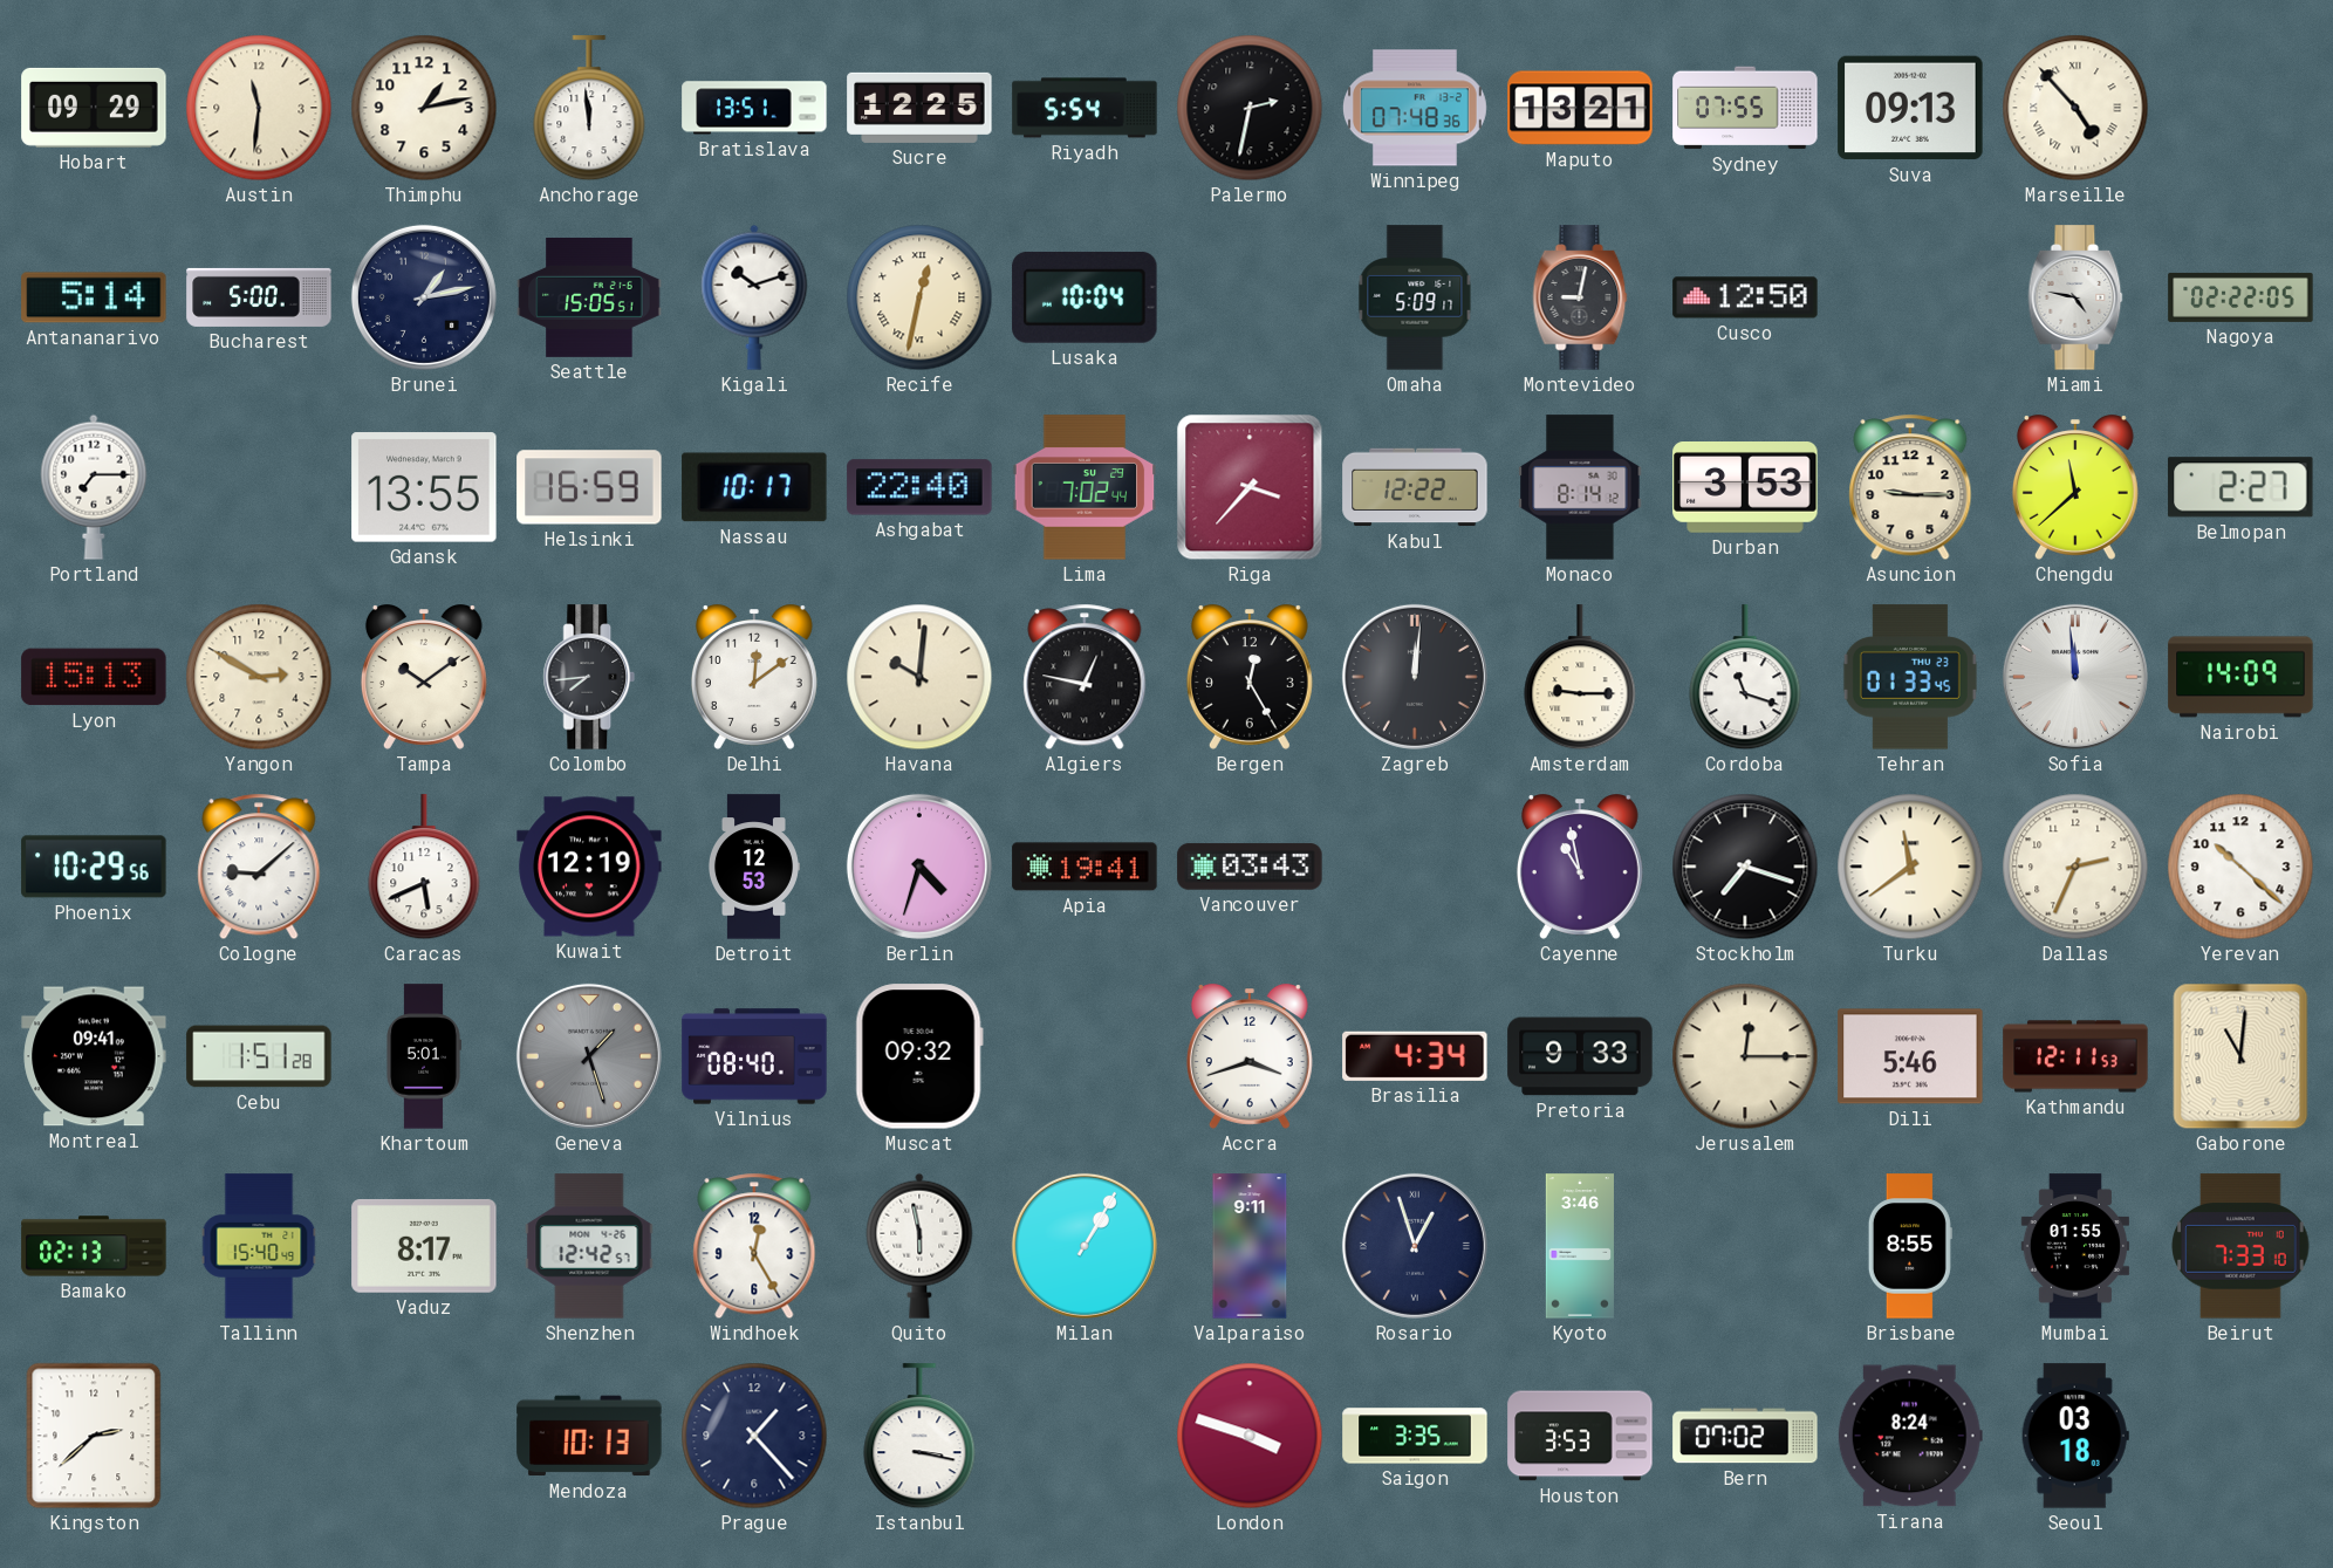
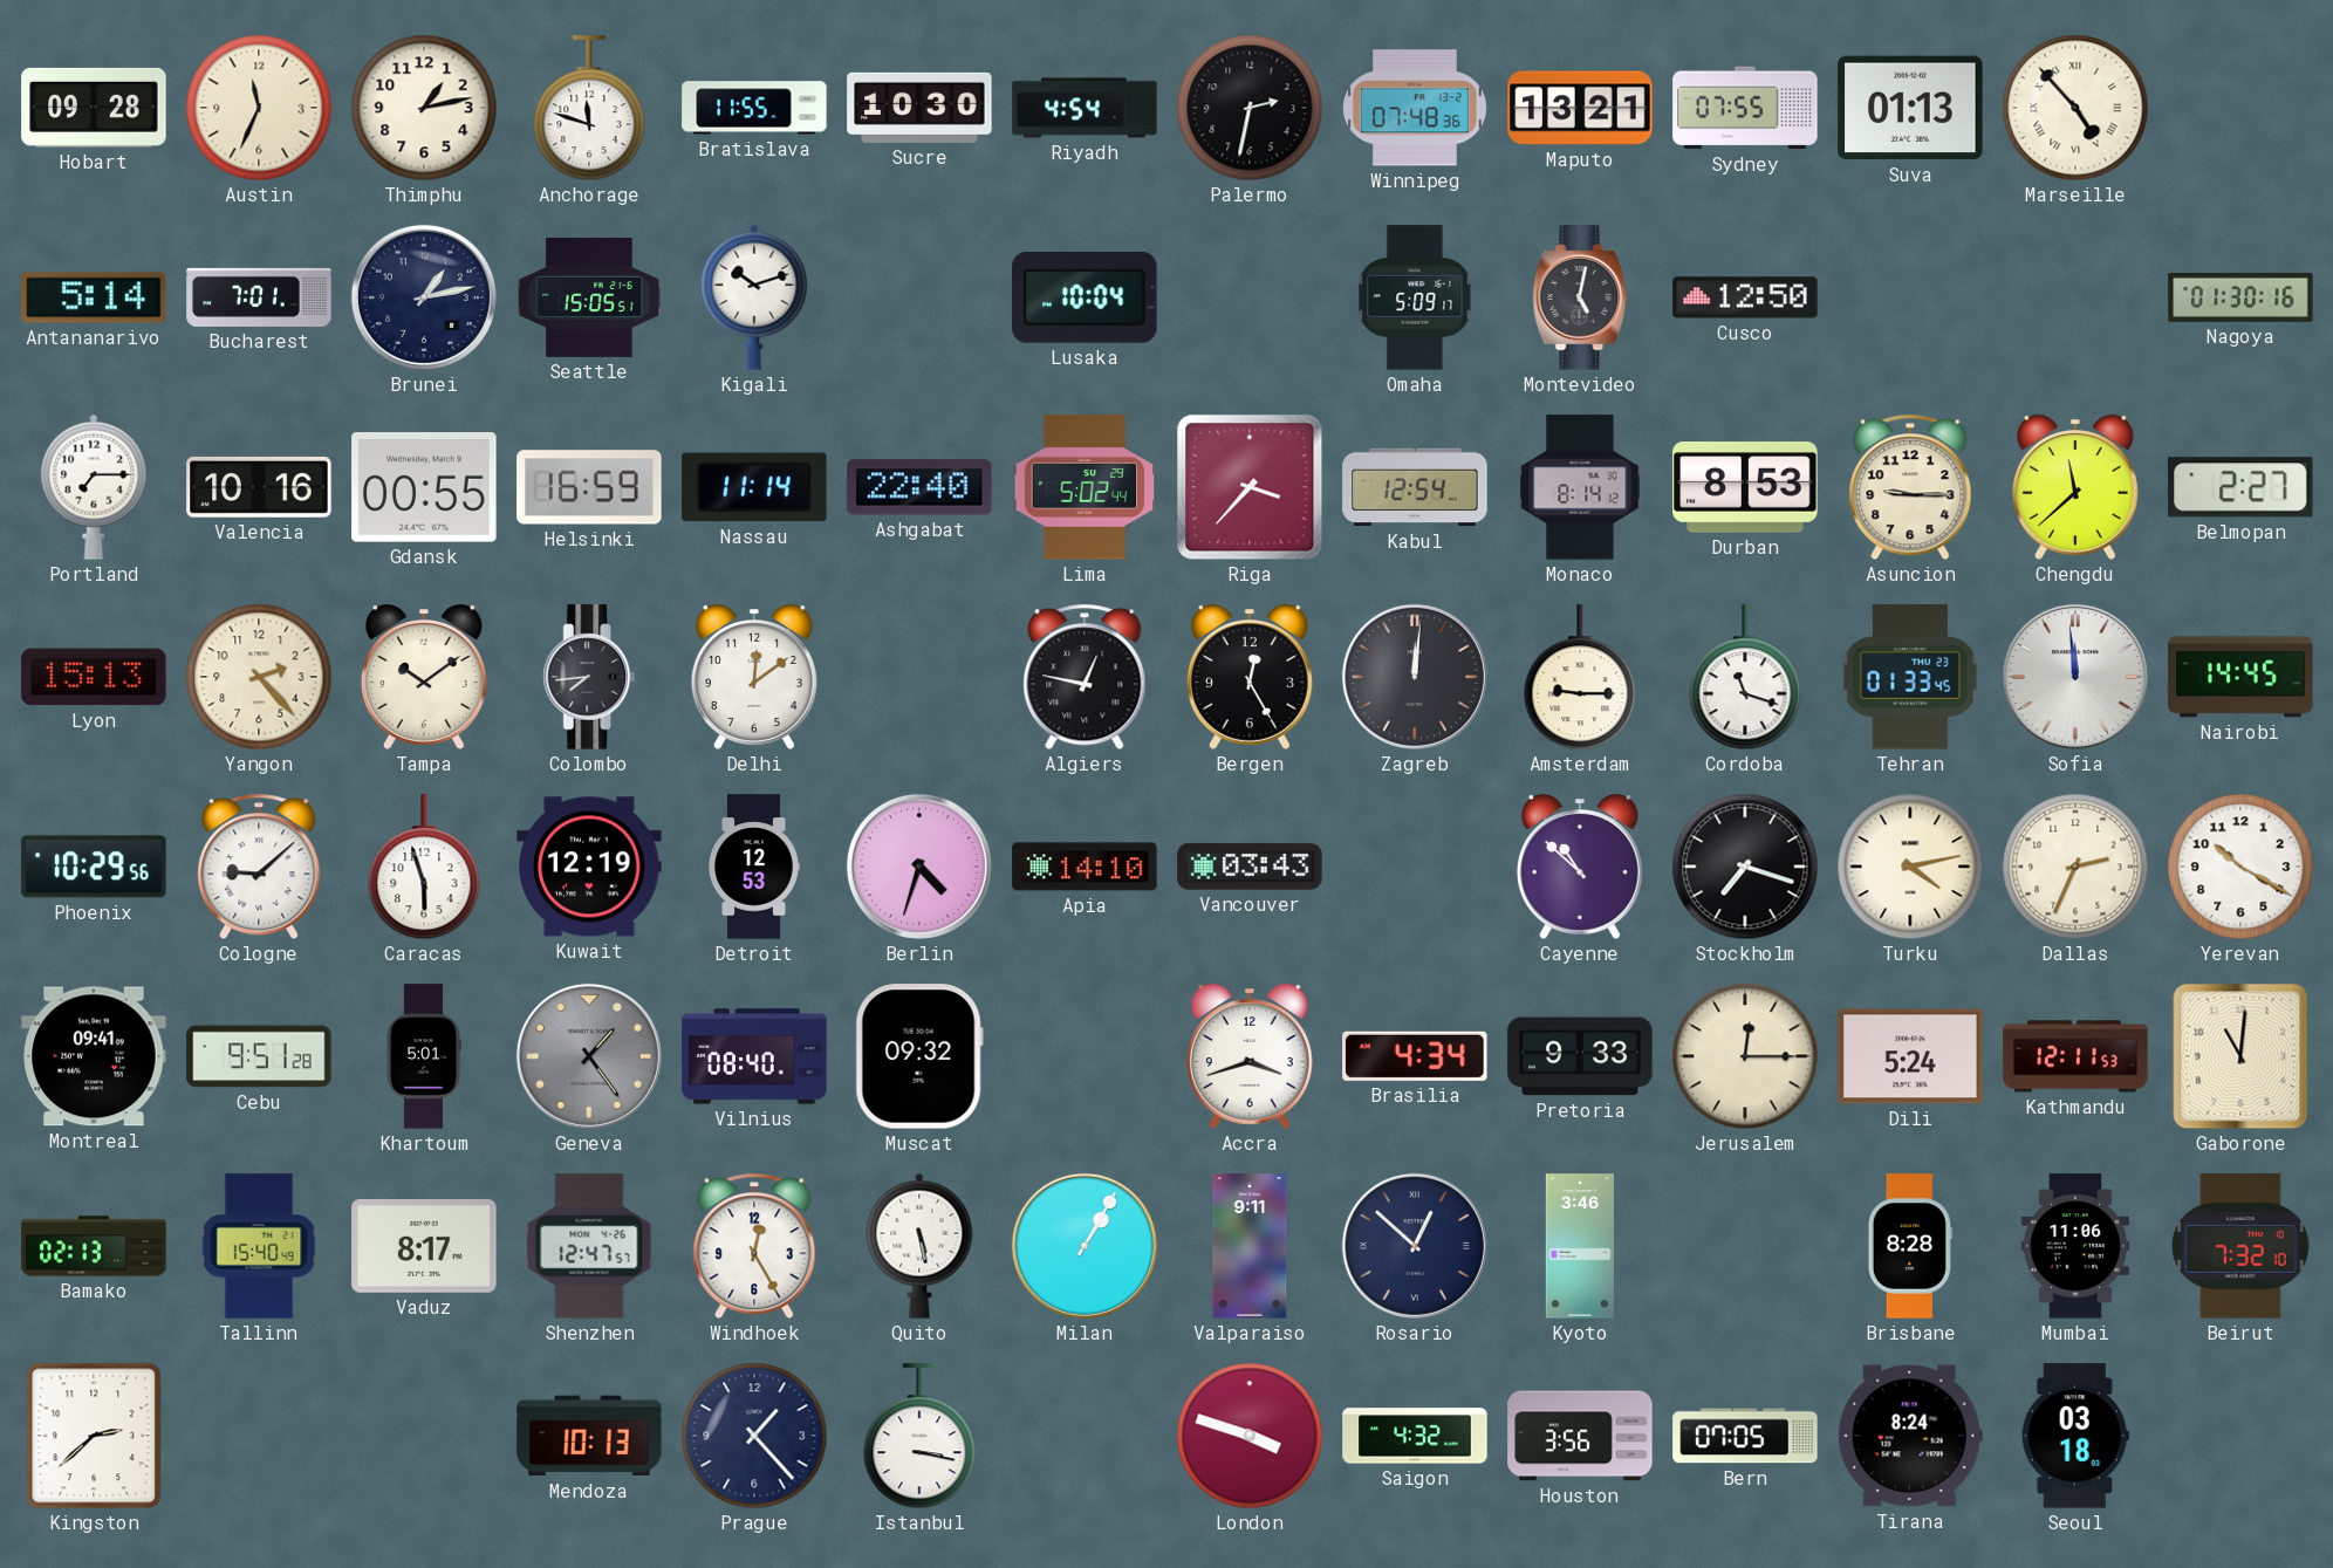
Hobart: 09:29 -> 09:28 (94, 108)
Austin: 11:31 -> 11:34 (259, 108)
Anchorage: 11:59 -> 11:48 (589, 109)
Bratislava: 13:51 -> 11:55 (754, 108)
Sucre: 12:25 -> 10:30 (919, 108)
Riyadh: 5:54 -> 4:54 (1085, 108)
Suva: 09:13 -> 01:13 (1910, 108)
Bucharest: 5:00 -> 7:01 (259, 297)
Recife: 12:32 -> none (919, 297)
Montevideo: 9:02 -> 5:02 (1580, 297)
Miami: 4:47 -> none (2075, 297)
Nagoya: 02:22 -> 01:30 (2240, 297)
Valencia: none -> 10:16 (259, 487)
Gdansk: 13:55 -> 00:55 (424, 487)
Nassau: 10:17 -> 11:14 (754, 487)
Lima: 7:02 -> 5:02 (1085, 487)
Kabul: 12:22 -> 12:54 (1415, 487)
Durban: 3:53 -> 8:53 (1745, 488)
Yangon: 2:50 -> 2:23 (259, 677)
Havana: 10:01 -> none (919, 677)
Nairobi: 14:09 -> 14:45 (2240, 677)
Caracas: 5:41 -> 5:57 (424, 868)
Apia: 19:41 -> 14:10 (1085, 867)
Cayenne: 10:58 -> 10:52 (1580, 867)
Turku: 11:39 -> 4:13 (1910, 867)
Yerevan: 10:22 -> 10:20 (2240, 867)
Cebu: 1:51 -> 9:51 (259, 1056)
Geneva: 1:27 -> 1:24 (589, 1056)
Dili: 5:46 -> 5:24 (1910, 1056)
Shenzhen: 12:42 -> 12:47 (589, 1246)
Quito: 5:58 -> 5:28 (919, 1246)
Rosario: 12:57 -> 12:52 (1415, 1246)
Brisbane: 8:55 -> 8:28 (1910, 1246)
Mumbai: 01:55 -> 11:06 (2074, 1246)
Beirut: 7:33 -> 7:32 (2240, 1246)
Saigon: 3:35 -> 4:32 (1415, 1436)
Houston: 3:53 -> 3:56 (1580, 1436)
Bern: 07:02 -> 07:05 (1745, 1436)
